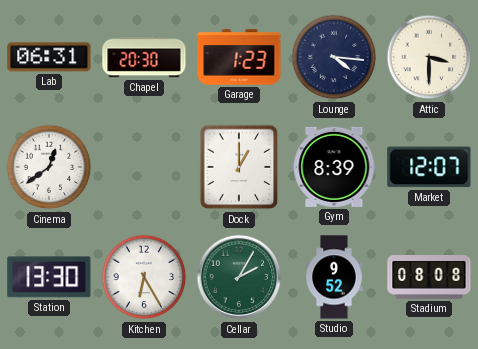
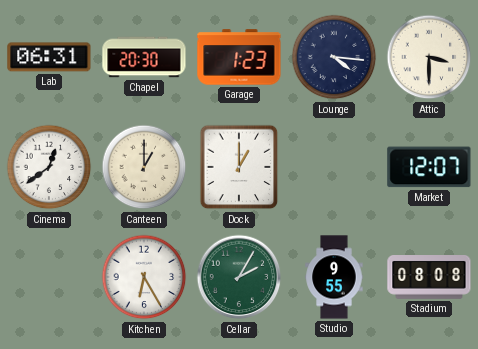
Canteen: none -> 1:00 (144, 167)
Gym: 8:39 -> none (334, 167)
Station: 13:30 -> none (49, 277)
Studio: 9:52 -> 9:55 (334, 277)
